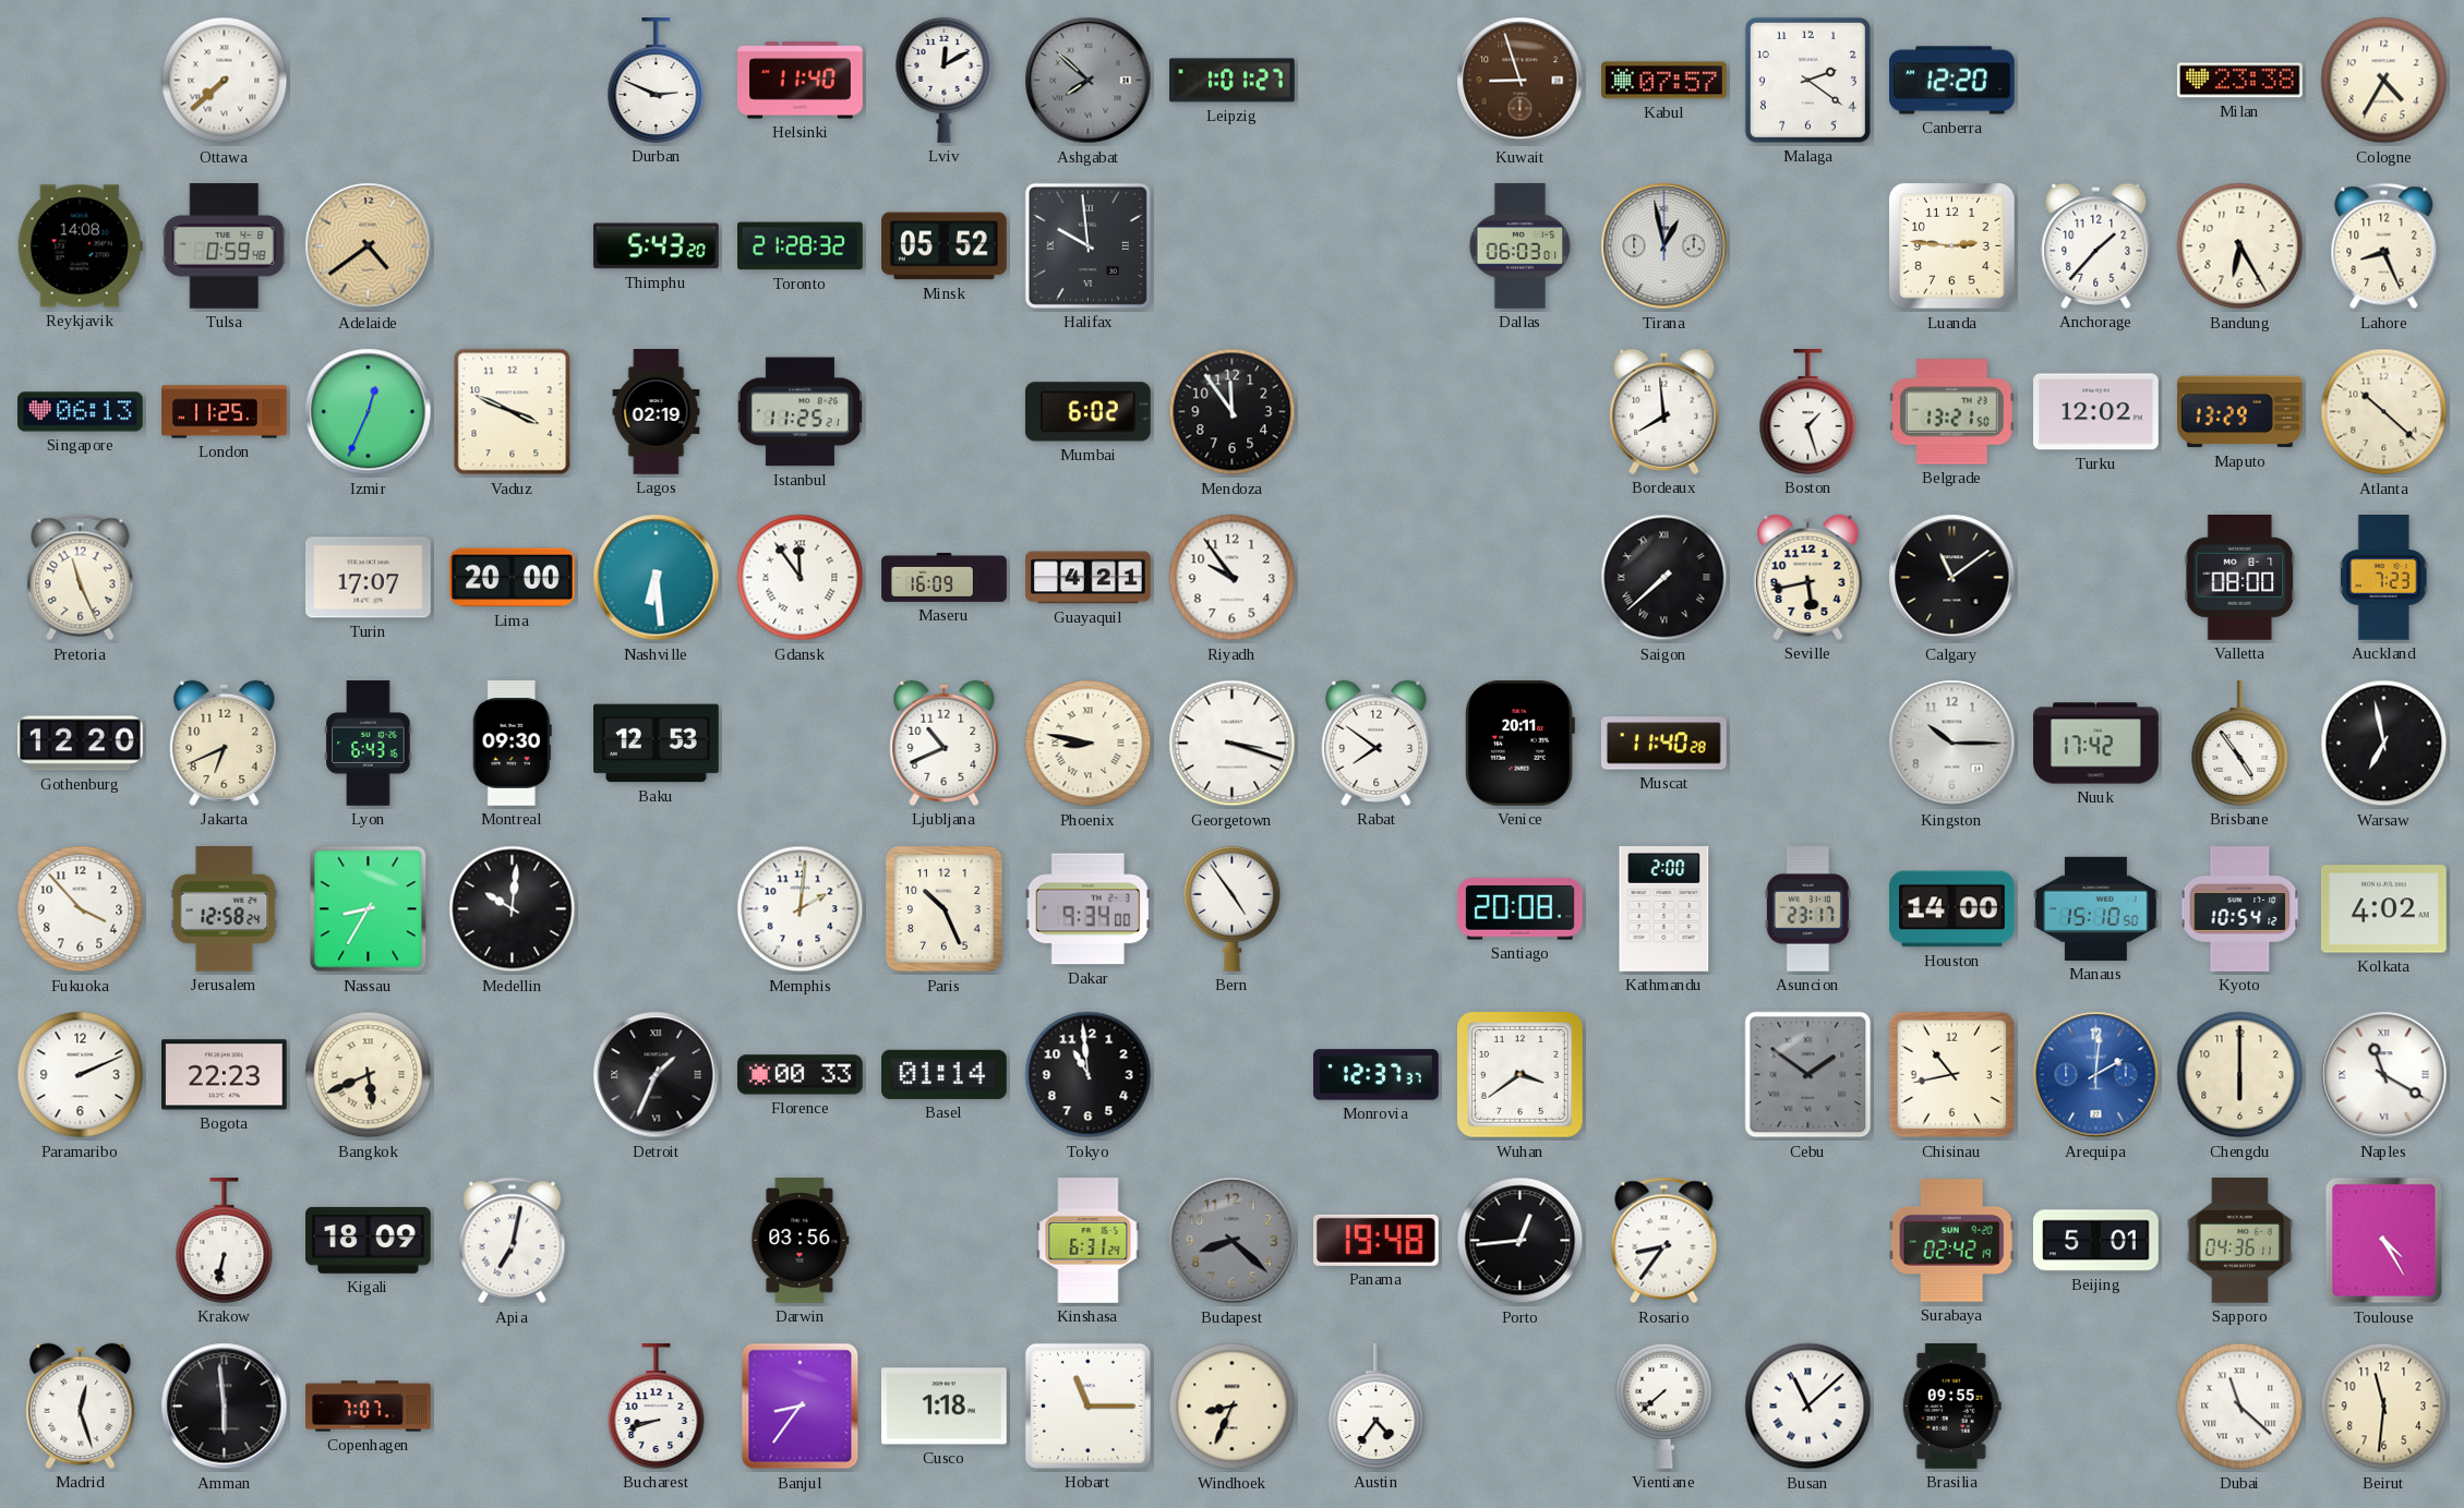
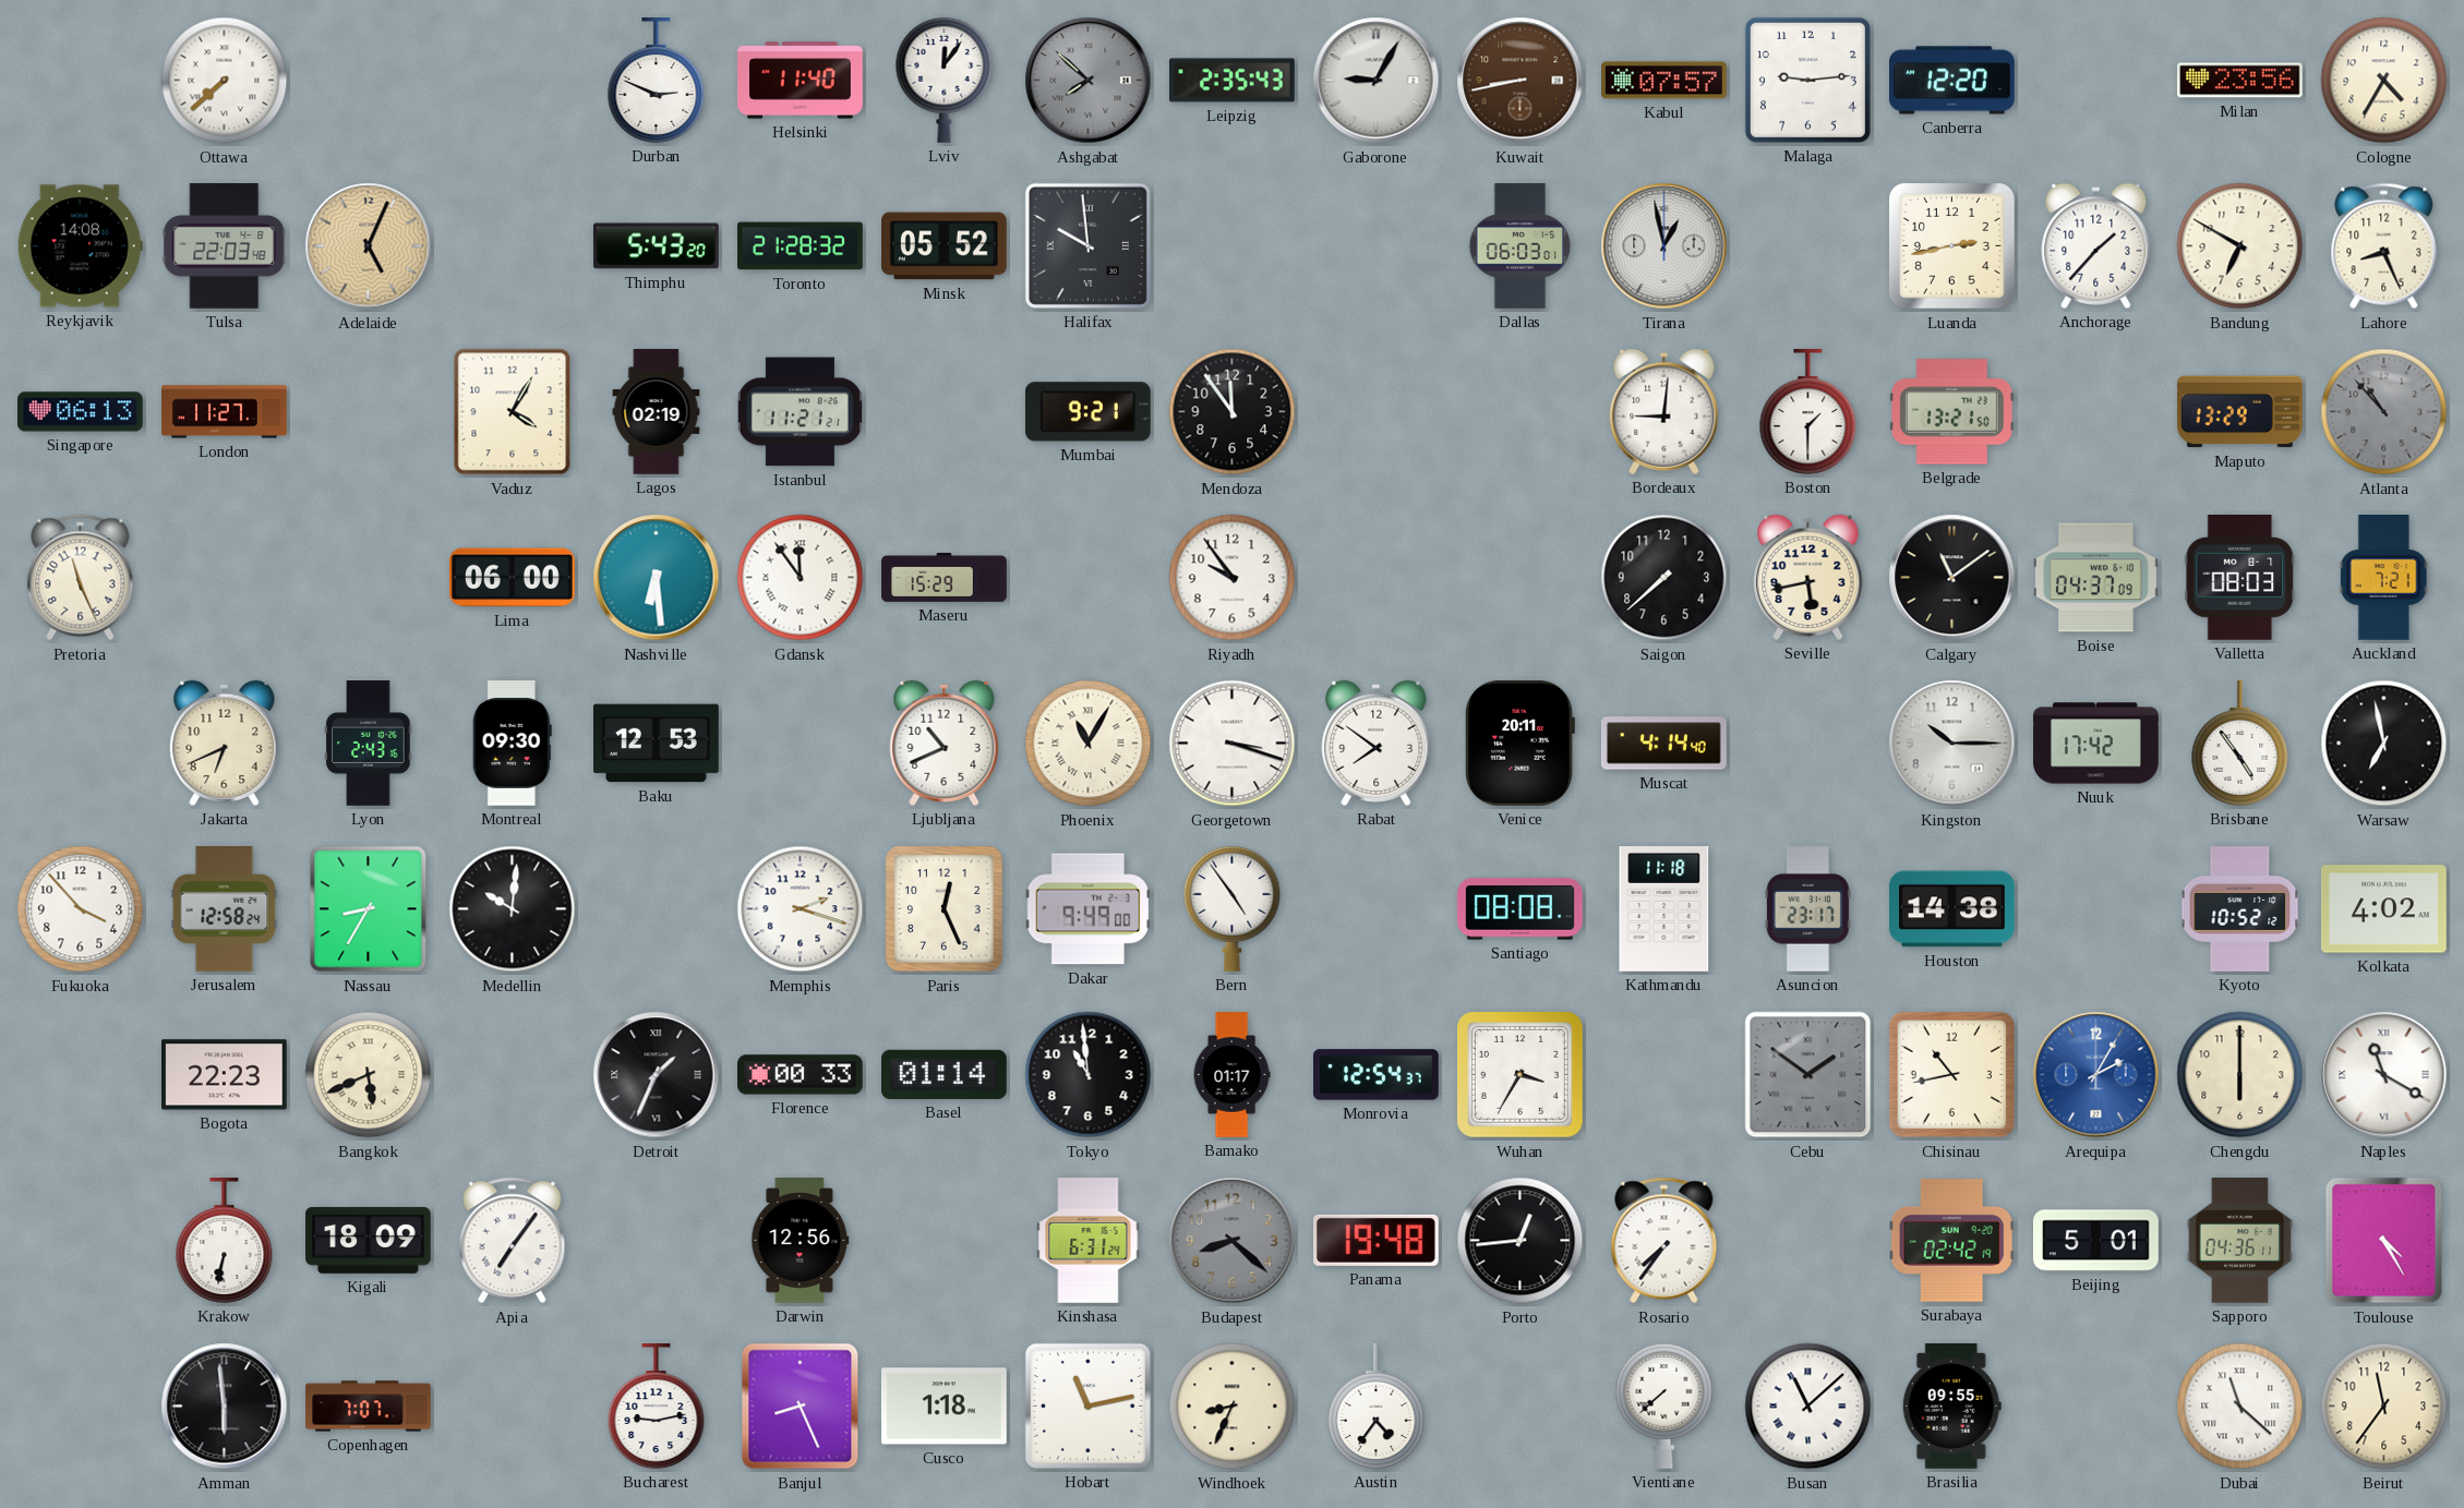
Lviv: 12:10 -> 12:06 (945, 80)
Leipzig: 1:01 -> 2:35 (1233, 81)
Gaborone: none -> 9:05 (1377, 81)
Kuwait: 8:57 -> 8:43 (1521, 81)
Malaga: 2:21 -> 9:14 (1807, 80)
Milan: 23:38 -> 23:56 (2240, 81)
Tulsa: 0:59 -> 22:03 (225, 246)
Adelaide: 4:39 -> 5:04 (369, 246)
Luanda: 2:46 -> 2:43 (1952, 246)
Bandung: 6:25 -> 6:50 (2240, 246)
London: 11:25 -> 11:27 (225, 412)
Izmir: 12:34 -> none (369, 412)
Vaduz: 3:49 -> 4:05 (513, 412)
Istanbul: 11:25 -> 11:21 (800, 412)
Mumbai: 6:02 -> 9:21 (1087, 412)
Bordeaux: 7:59 -> 9:01 (1664, 411)
Boston: 1:27 -> 1:30 (1808, 412)
Turku: 12:02 -> none (2096, 412)
Atlanta: 10:22 -> 10:53 (2384, 412)
Atlanta dial: cream -> grey (2384, 412)
Turin: 17:07 -> none (369, 578)
Lima: 20:00 -> 06:00 (512, 578)
Maseru: 16:09 -> 15:29 (945, 578)
Guayaquil: 4:21 -> none (1089, 578)
Saigon numerals: Roman -> Arabic (1664, 578)
Boise: none -> 04:37 (2096, 578)
Valletta: 08:00 -> 08:03 (2240, 578)
Auckland: 7:23 -> 7:21 (2383, 578)
Gothenburg: 12:20 -> none (81, 744)
Lyon: 6:43 -> 2:43 (369, 744)
Phoenix: 8:47 -> 11:05 (1089, 744)
Muscat: 11:40 -> 4:14 (1663, 744)
Memphis: 2:01 -> 2:18 (801, 909)
Paris: 10:26 -> 12:26 (945, 909)
Dakar: 9:34 -> 9:49 (1089, 909)
Santiago: 20:08 -> 08:08 (1521, 909)
Kathmandu: 2:00 -> 11:18 (1664, 909)
Houston: 14:00 -> 14:38 (1952, 909)
Manaus: 15:10 -> none (2096, 908)
Kyoto: 10:54 -> 10:52 (2240, 909)
Paramaribo: 2:11 -> none (81, 1075)
Bamako: none -> 01:17 (1231, 1075)
Monrovia: 12:37 -> 12:54 (1377, 1075)
Wuhan: 3:39 -> 3:35 (1521, 1075)
Arequipa: 2:01 -> 2:05 (2096, 1075)
Apia: 7:02 -> 7:06 (513, 1241)
Darwin: 03:56 -> 12:56 (801, 1241)
Rosario: 8:36 -> 7:36 (1664, 1241)
Madrid: 12:27 -> none (81, 1406)
Bucharest: 8:42 -> 9:13 (657, 1407)
Banjul: 8:36 -> 8:26 (801, 1407)
Hobart: 11:15 -> 11:13 (1087, 1406)
Beirut: 11:31 -> 11:36 (2384, 1407)
